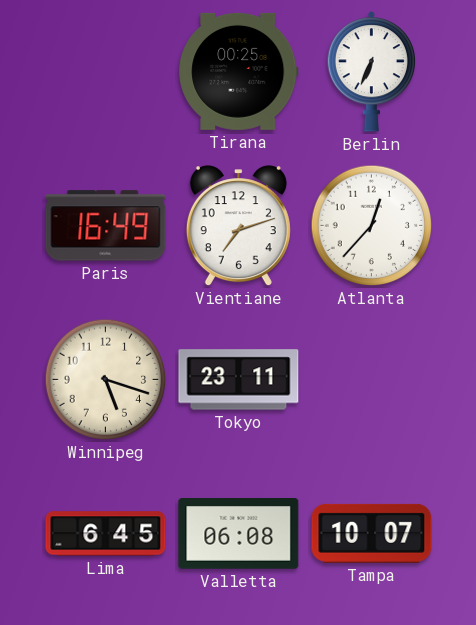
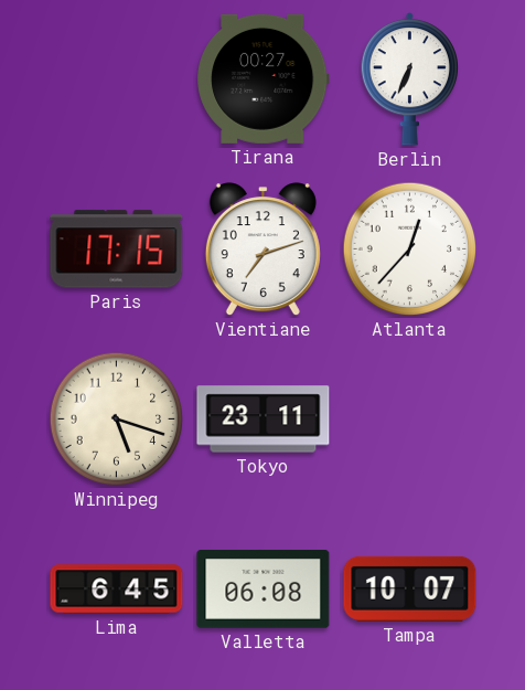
Tirana: 00:25 -> 00:27 (264, 78)
Paris: 16:49 -> 17:15 (117, 250)
